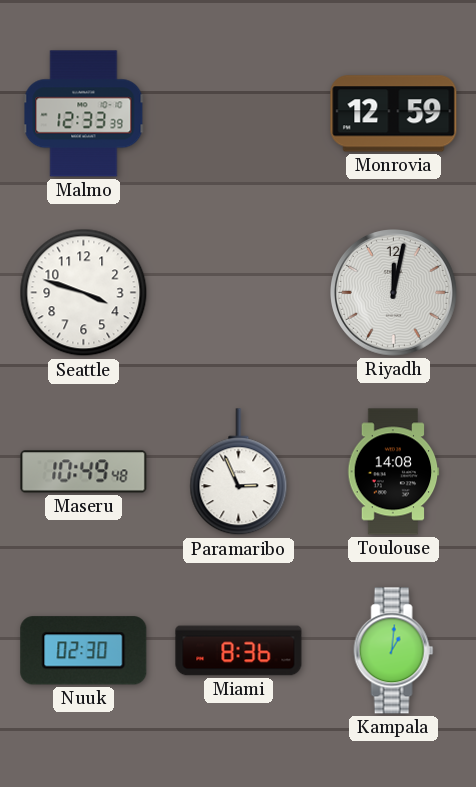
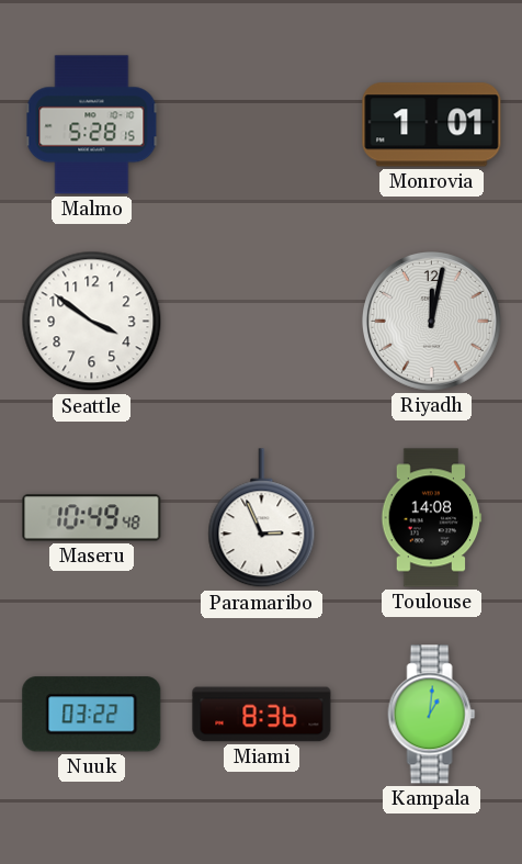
Malmo: 12:33 -> 5:28 (92, 125)
Monrovia: 12:59 -> 1:01 (432, 125)
Seattle: 3:48 -> 3:51 (92, 322)
Nuuk: 02:30 -> 03:22 (92, 715)
